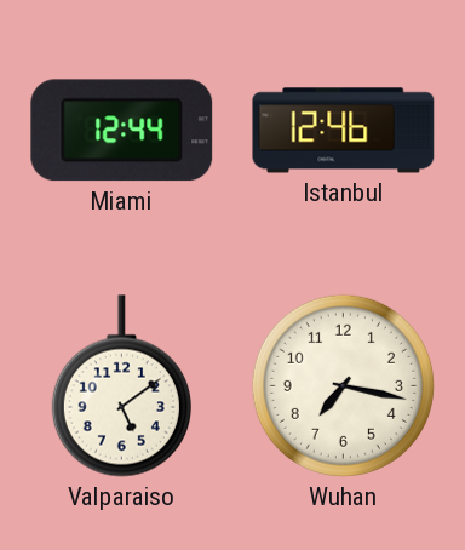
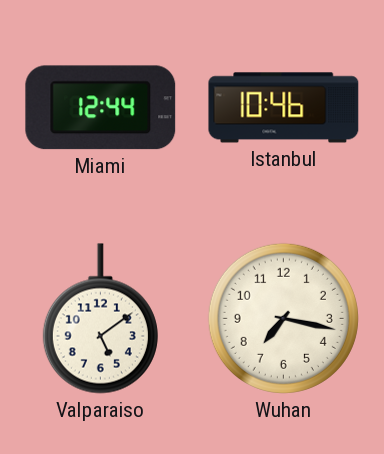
Istanbul: 12:46 -> 10:46 (284, 108)
